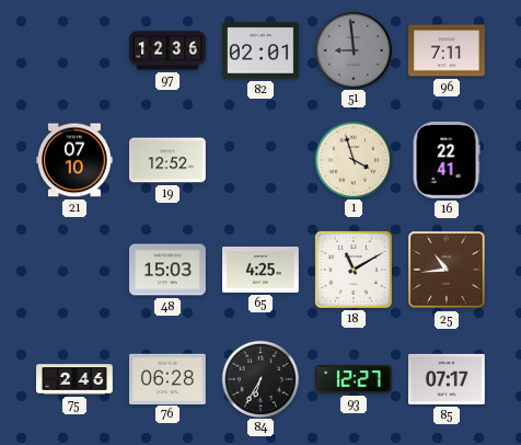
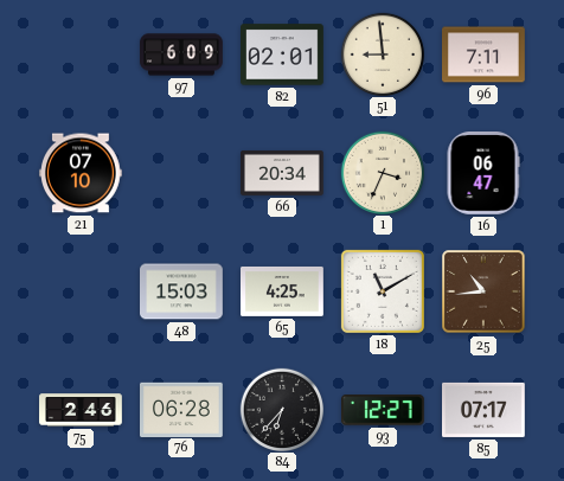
97: 12:36 -> 6:09 (181, 54)
51 dial: grey -> cream (382, 53)
19: 12:52 -> none (169, 160)
66: none -> 20:34 (283, 173)
1: 3:57 -> 3:34 (382, 172)
16: 22:41 -> 06:47 (483, 174)
84: 6:35 -> 6:37 (281, 409)
